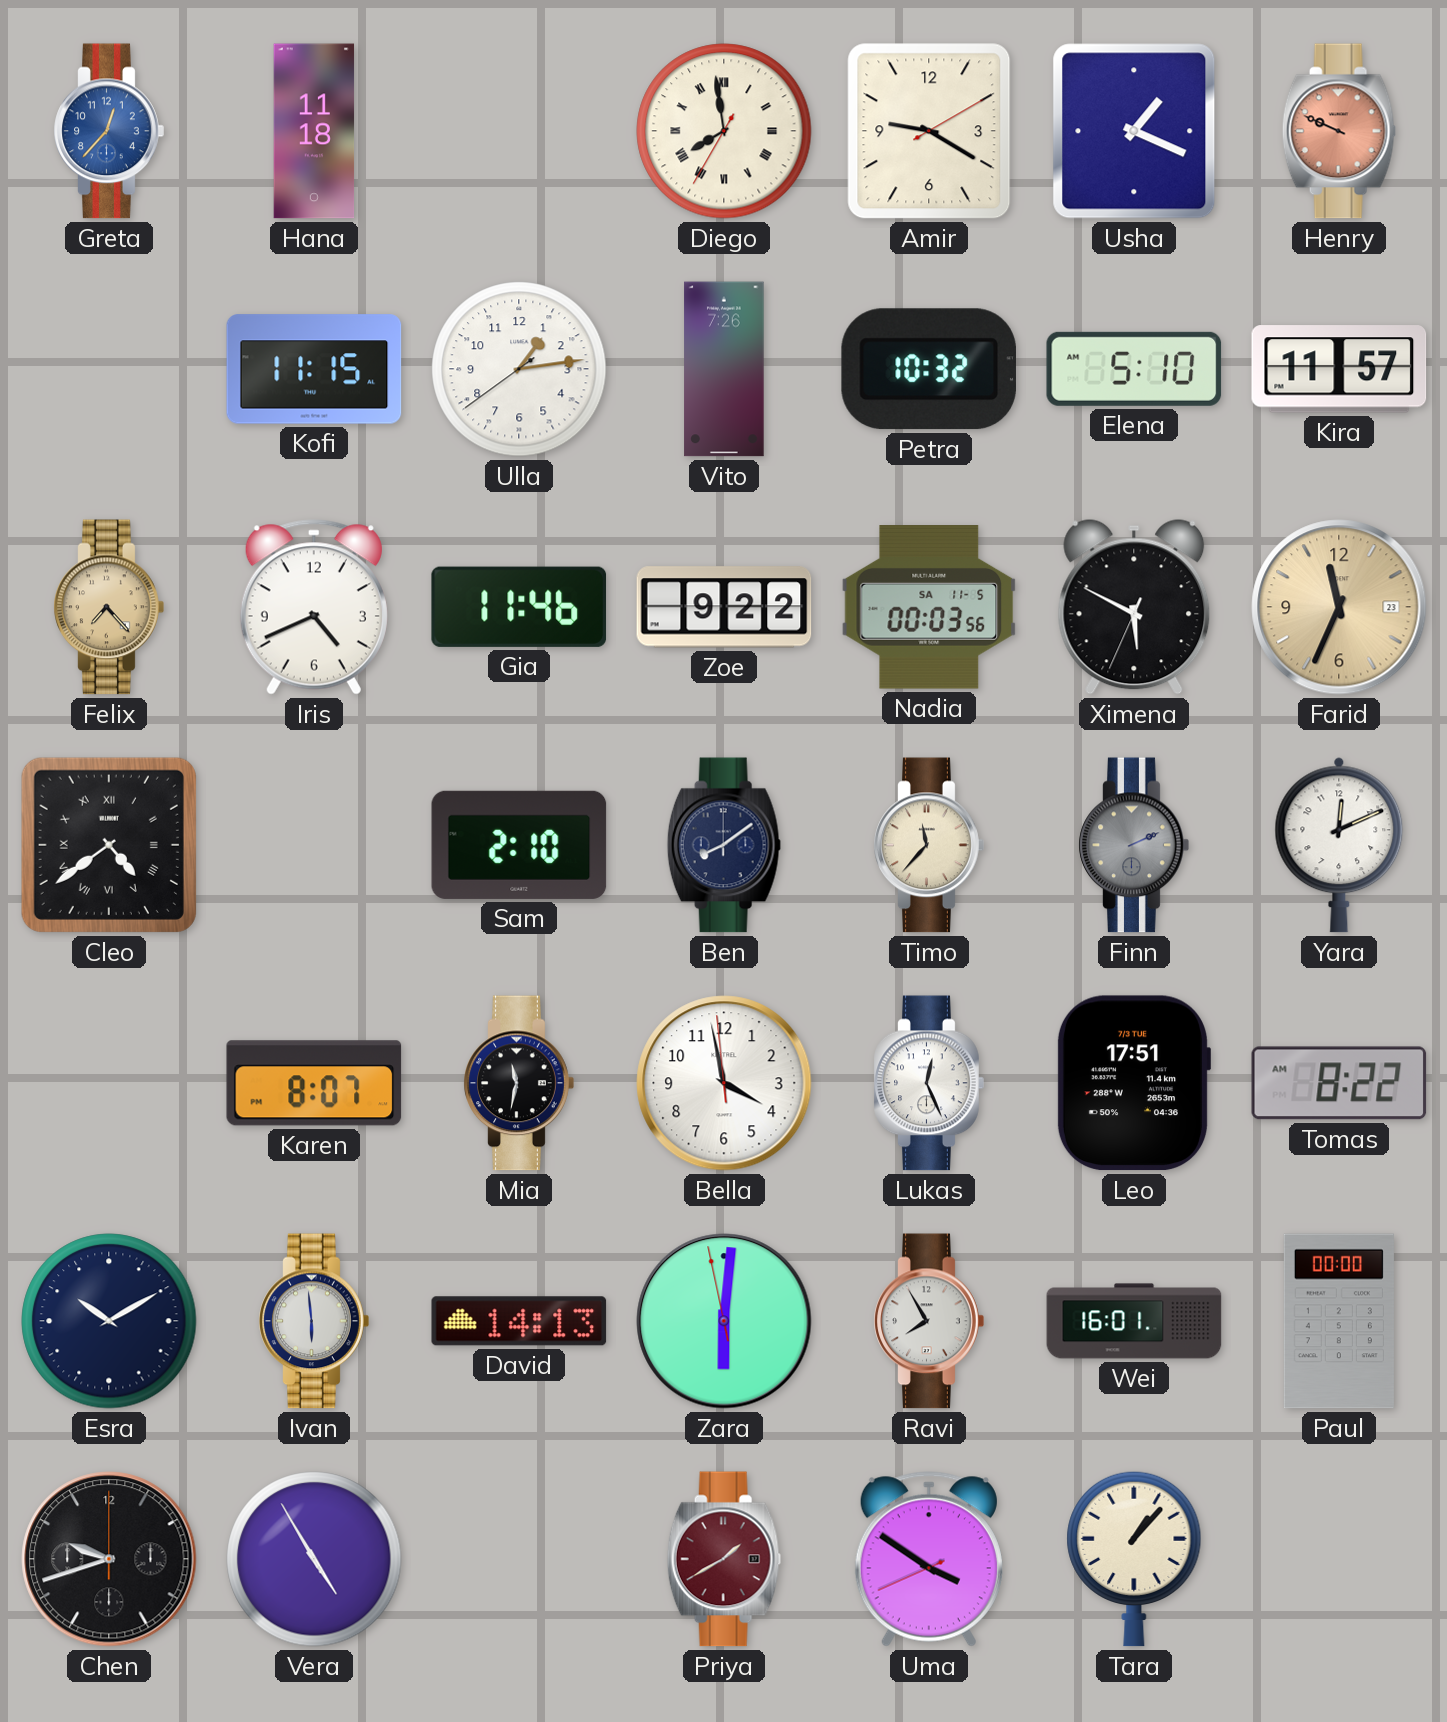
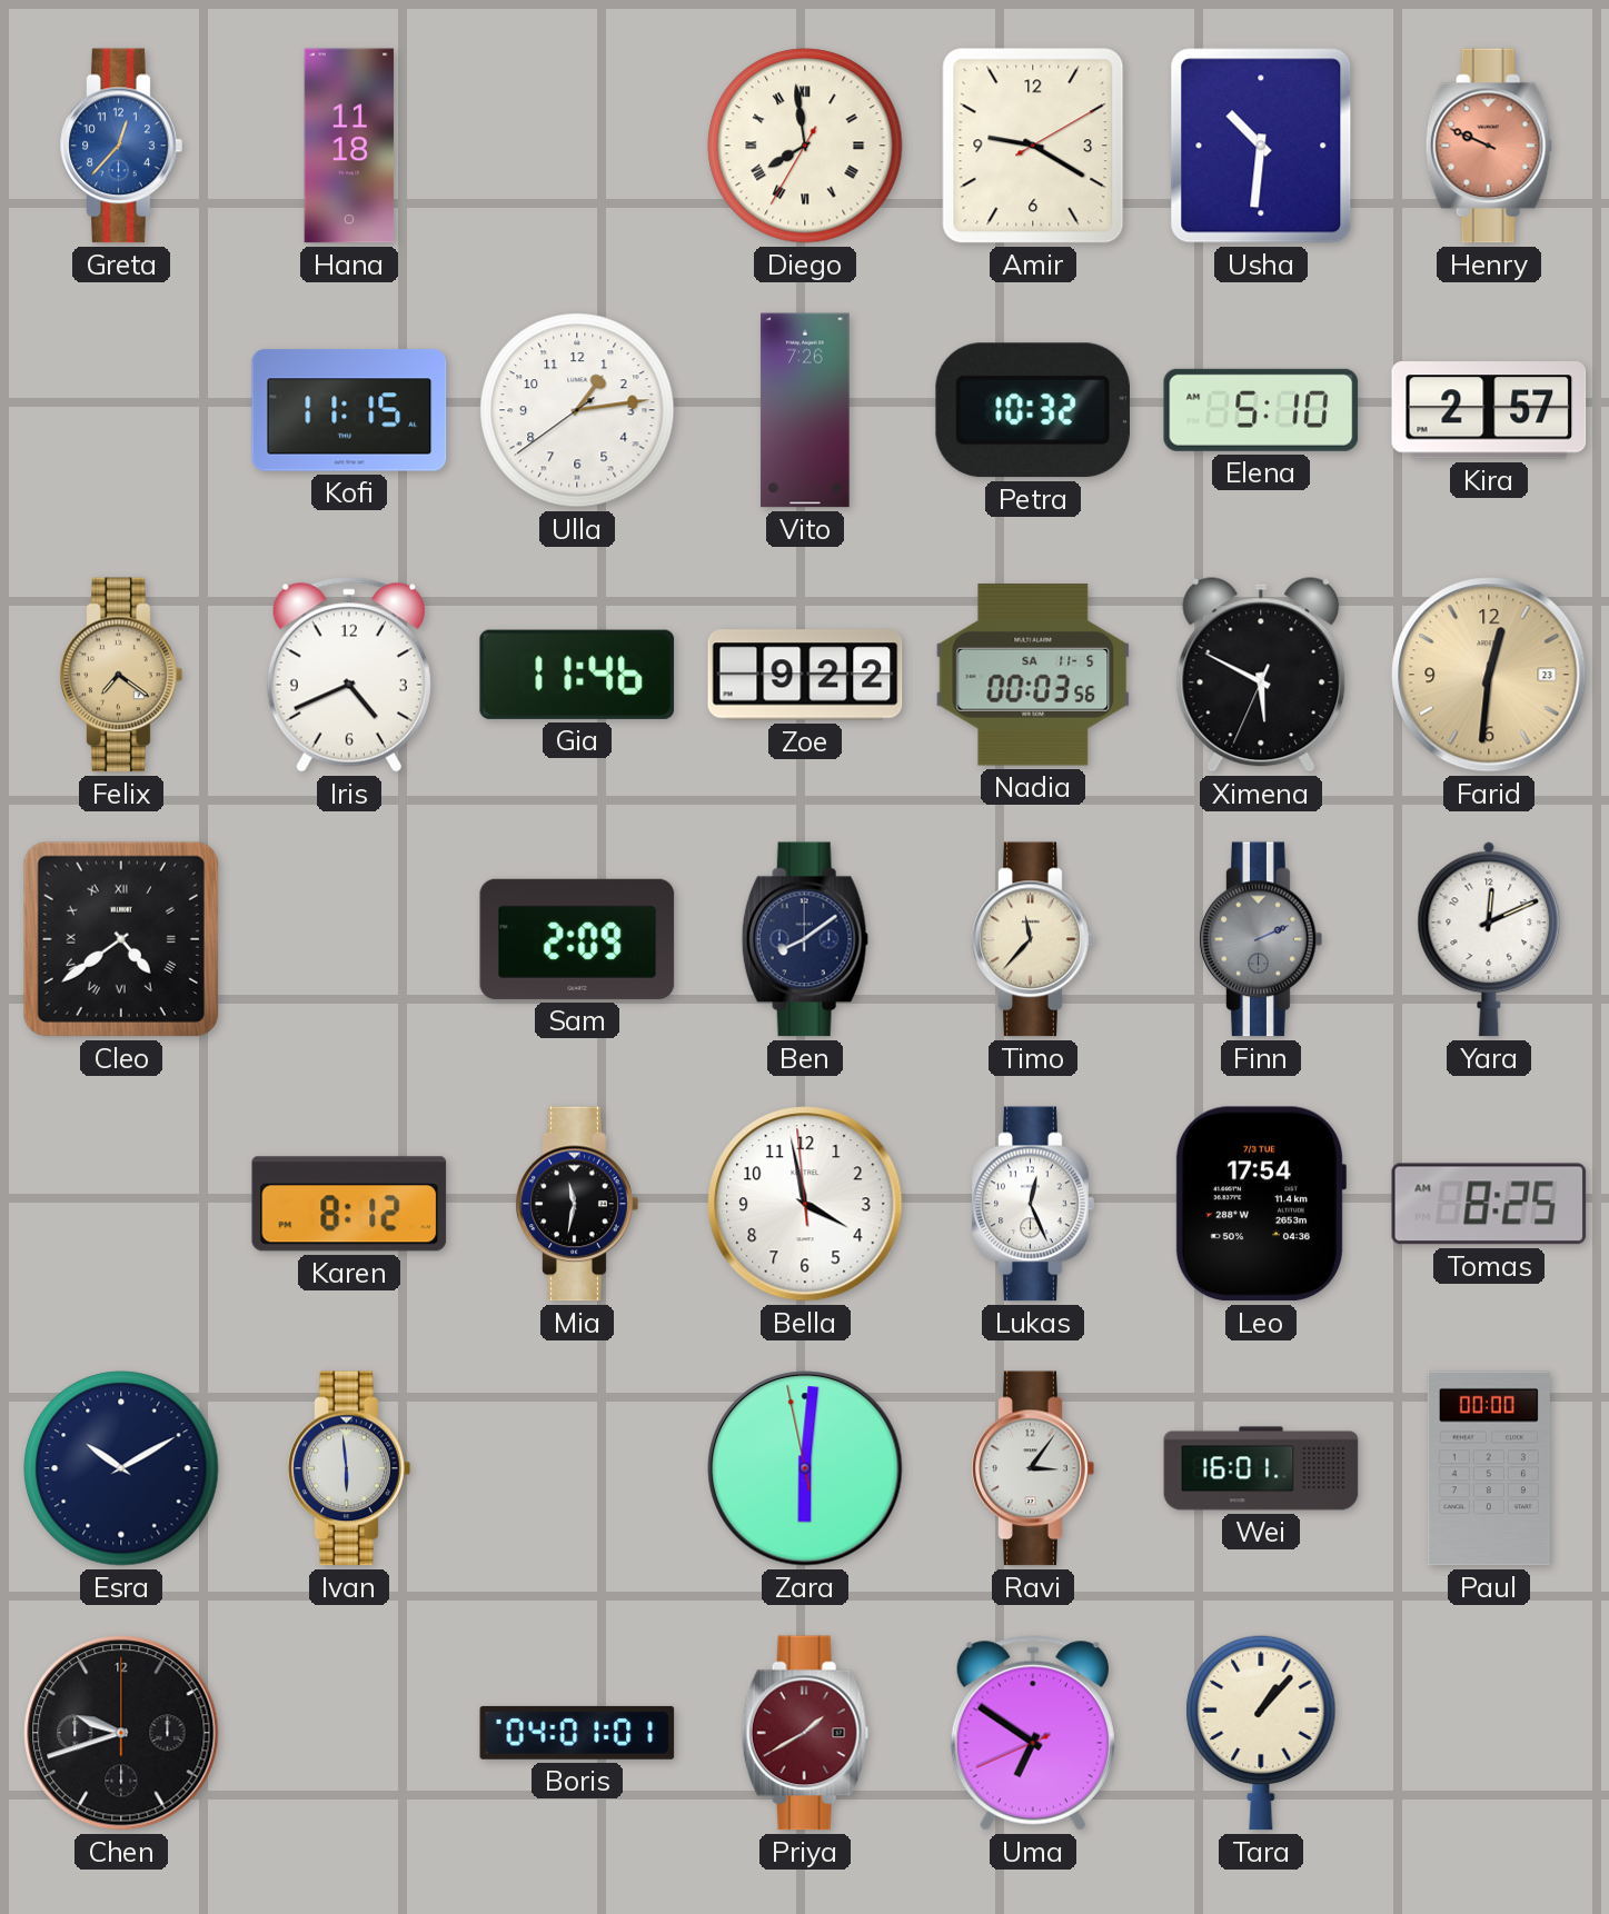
Usha: 1:19 -> 10:31 (1261, 146)
Kira: 11:57 -> 2:57 (1489, 410)
Felix: 7:23 -> 7:21 (121, 675)
Farid: 11:34 -> 12:31 (1489, 675)
Sam: 2:10 -> 2:09 (577, 939)
Karen: 8:07 -> 8:12 (349, 1204)
Leo: 17:51 -> 17:54 (1260, 1204)
Tomas: 8:22 -> 8:25 (1489, 1204)
David: 14:13 -> none (519, 1321)
Ravi: 7:55 -> 3:06 (1033, 1468)
Vera: 4:54 -> none (314, 1559)
Boris: none -> 04:01 (577, 1733)
Uma: 3:50 -> 6:50 (1033, 1733)
